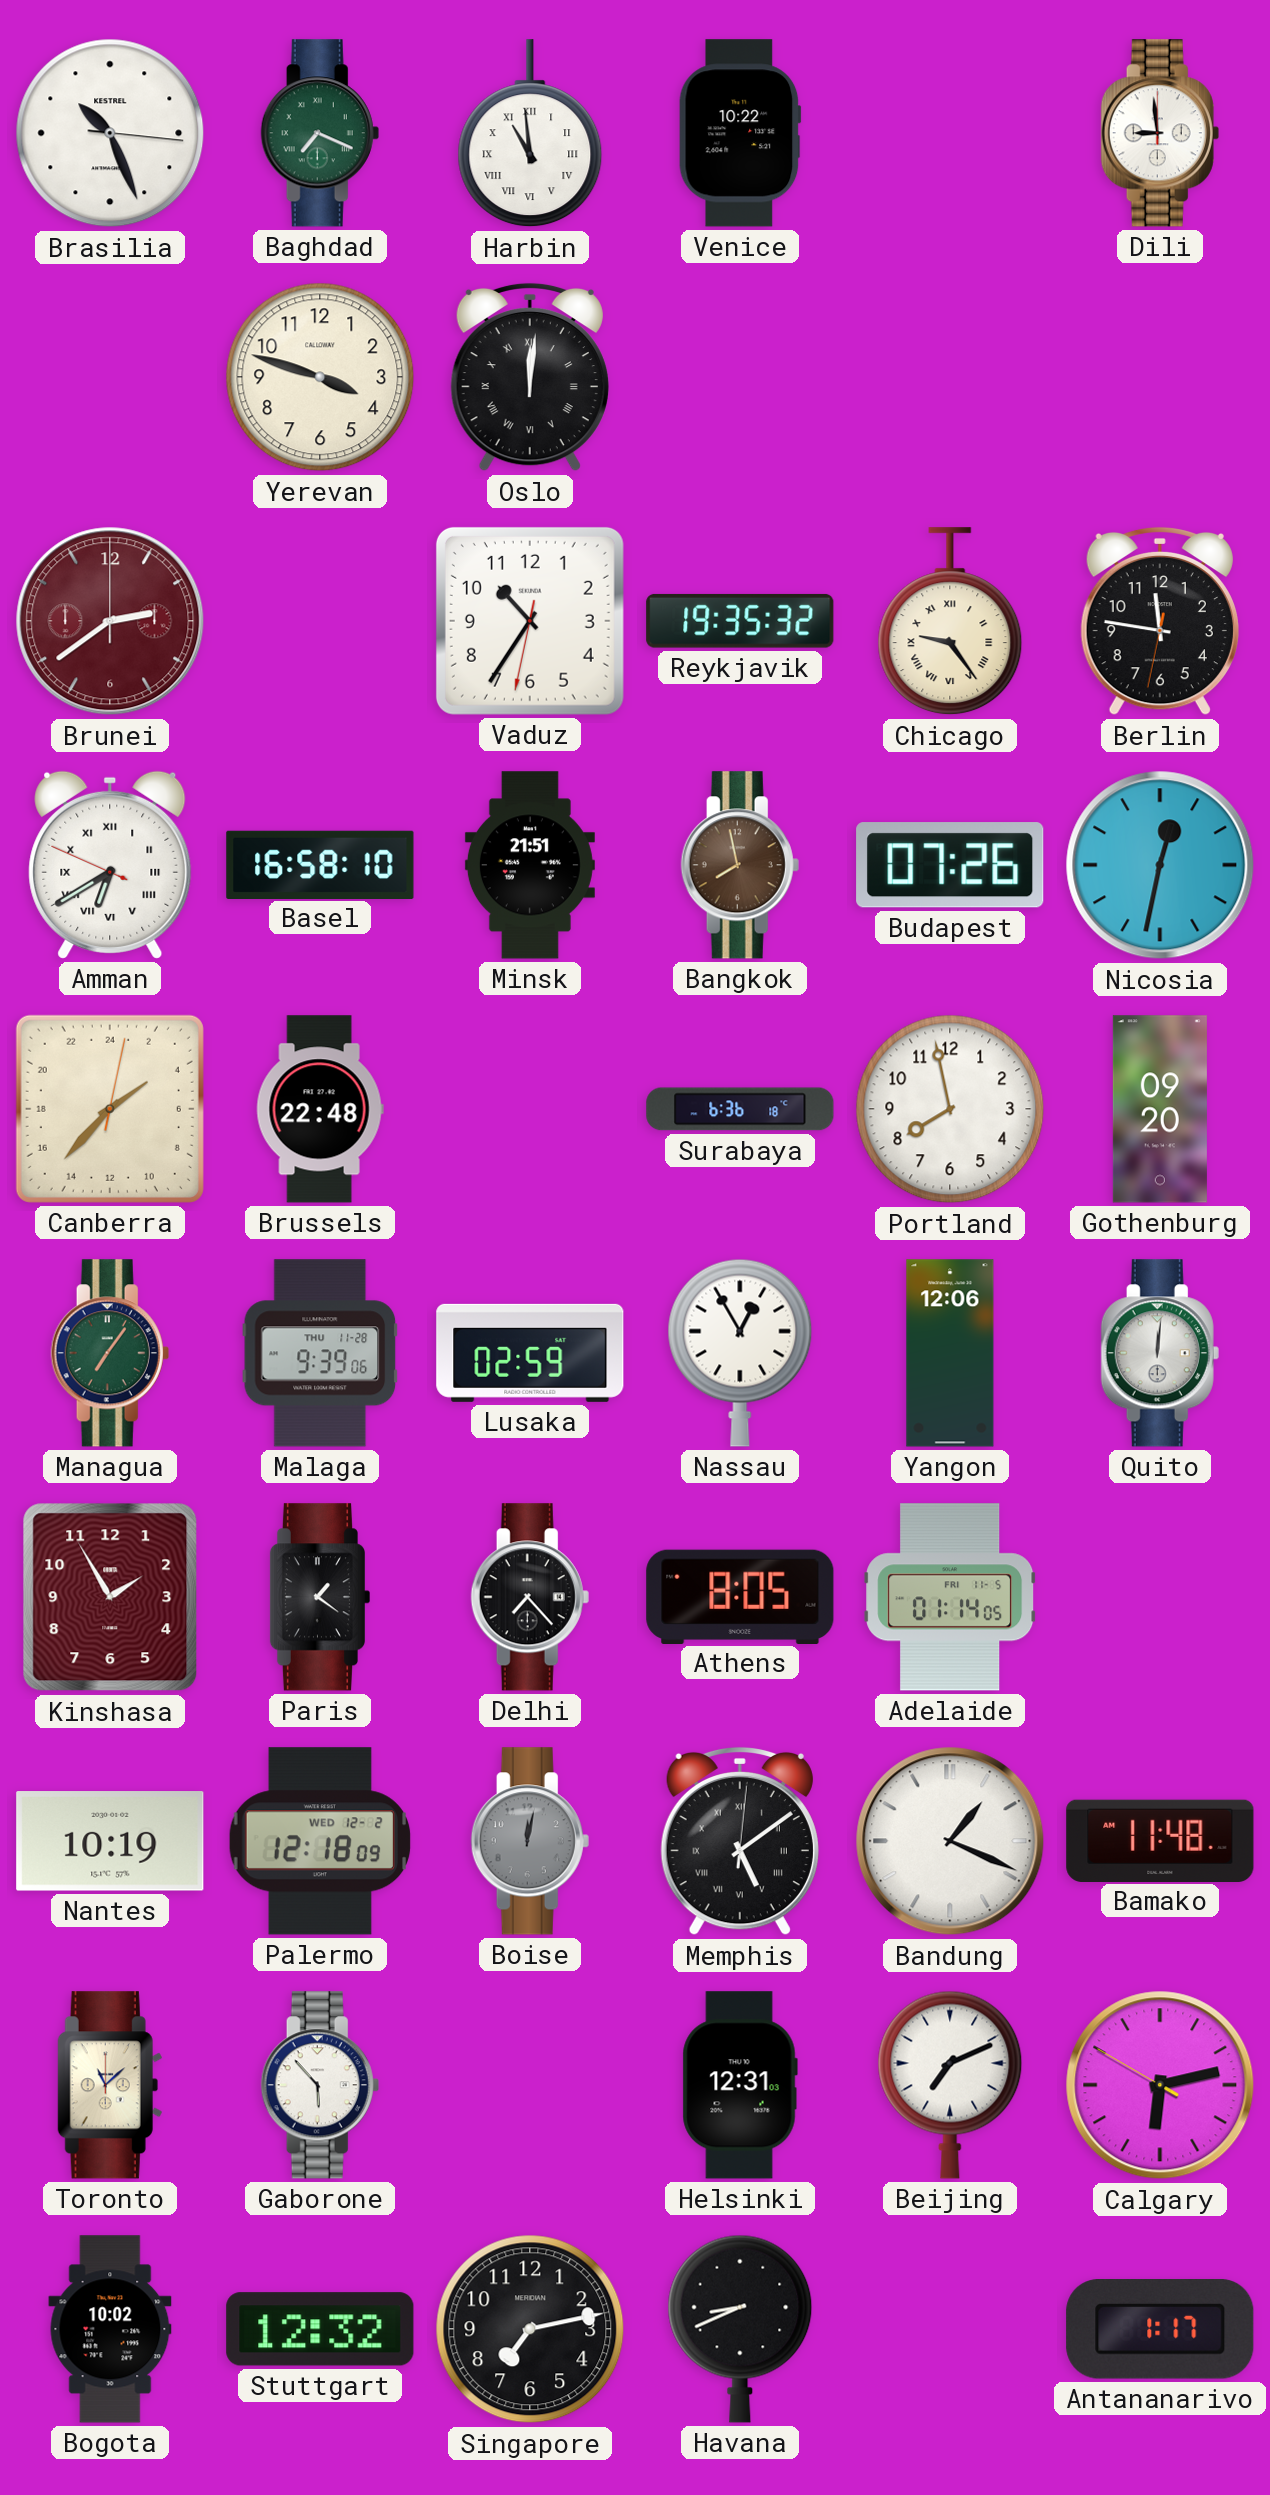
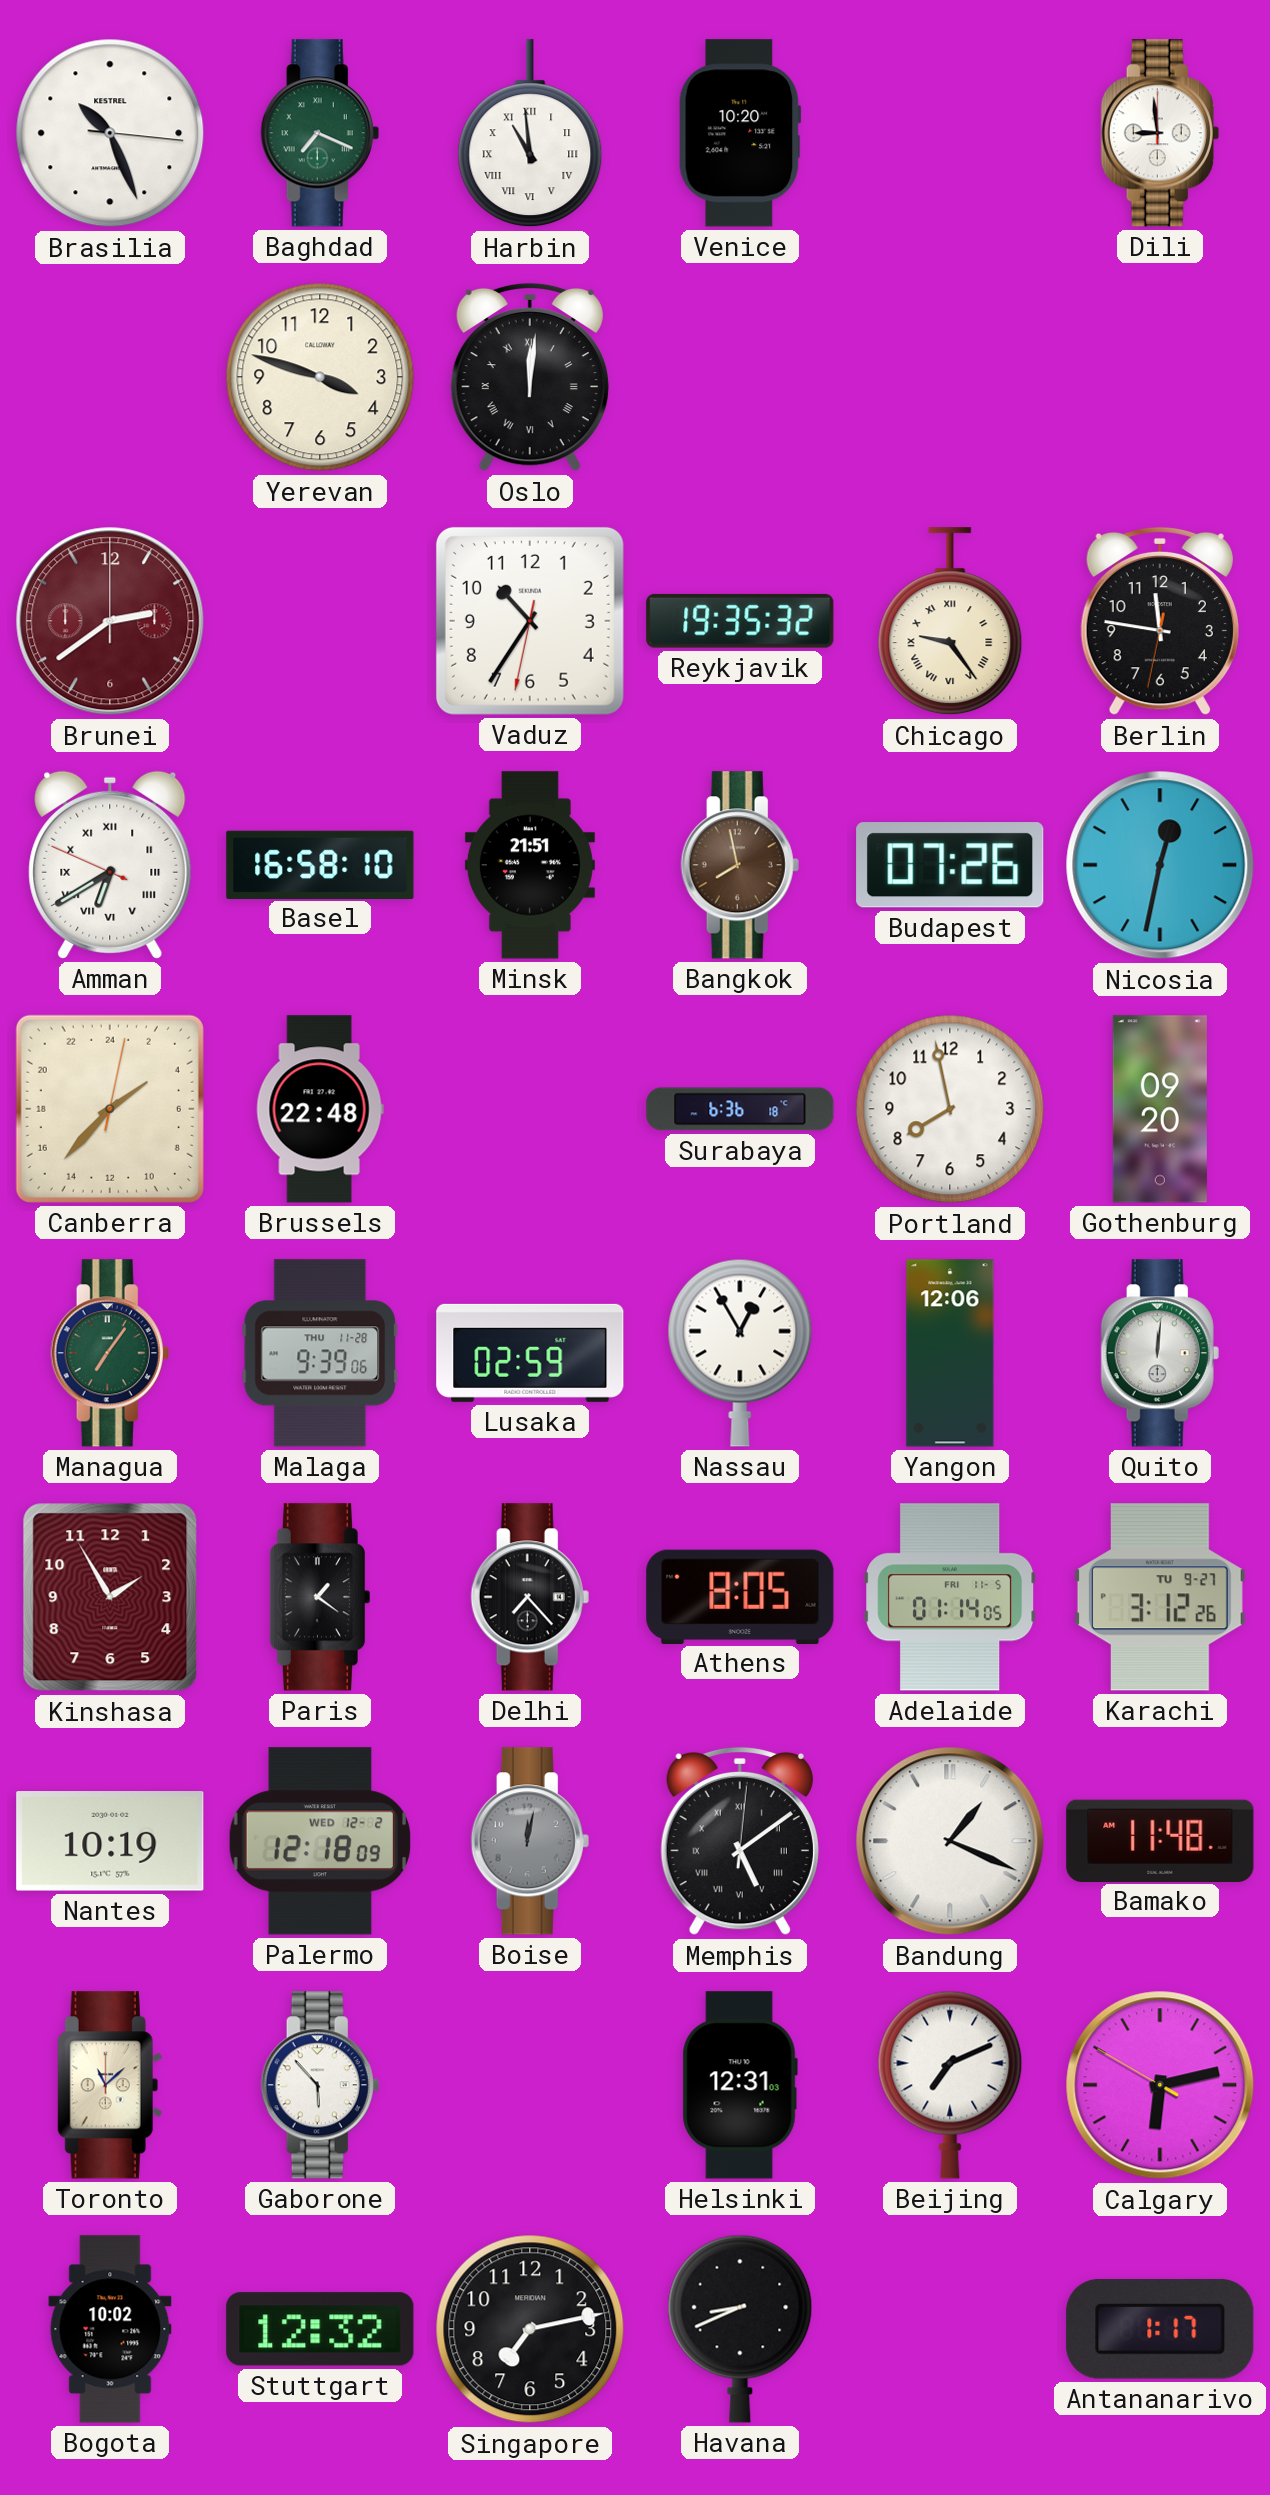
Venice: 10:22 -> 10:20 (740, 133)
Karachi: none -> 3:12 (1160, 1597)
